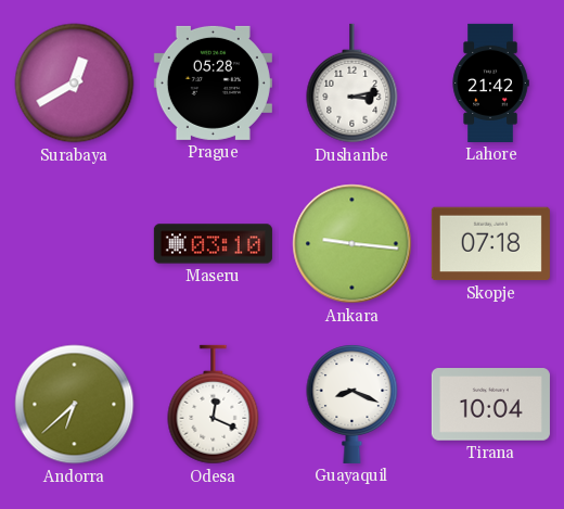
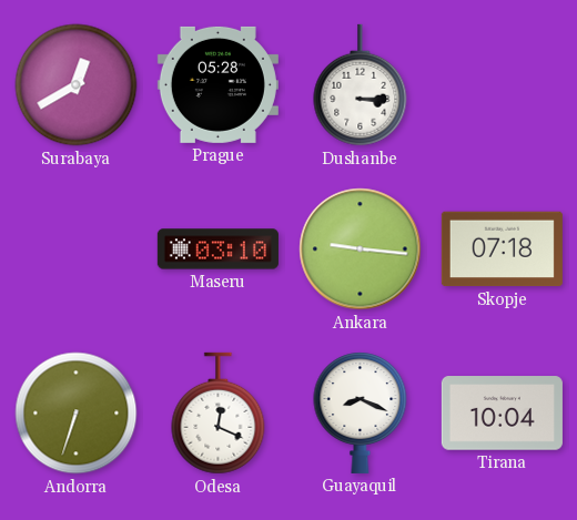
Dushanbe: 3:13 -> 3:15 (361, 85)
Lahore: 21:42 -> none (490, 82)
Andorra: 6:38 -> 6:33 (77, 414)
